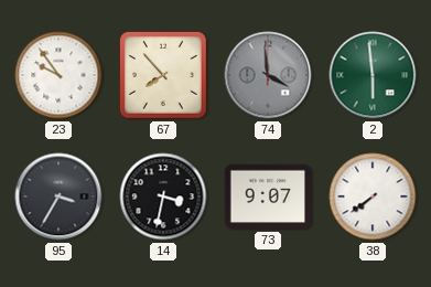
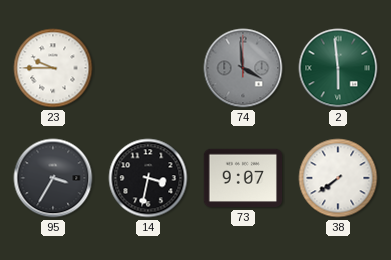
23: 9:54 -> 9:45 (53, 68)
67: 7:53 -> none (164, 76)
